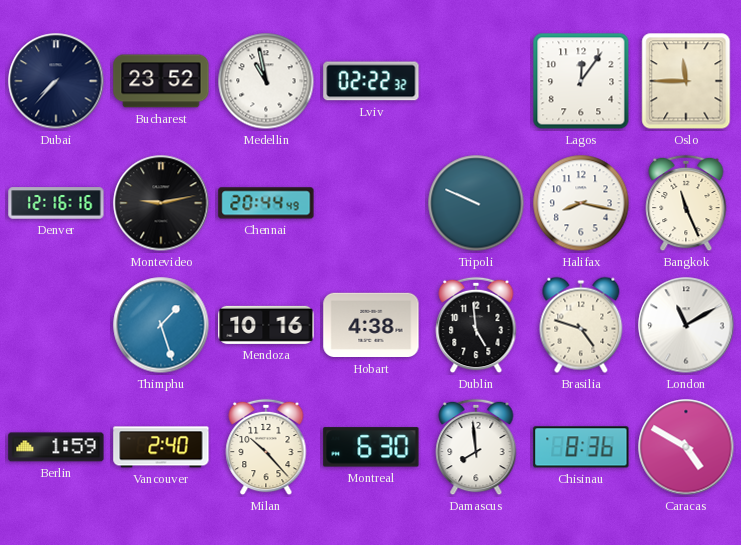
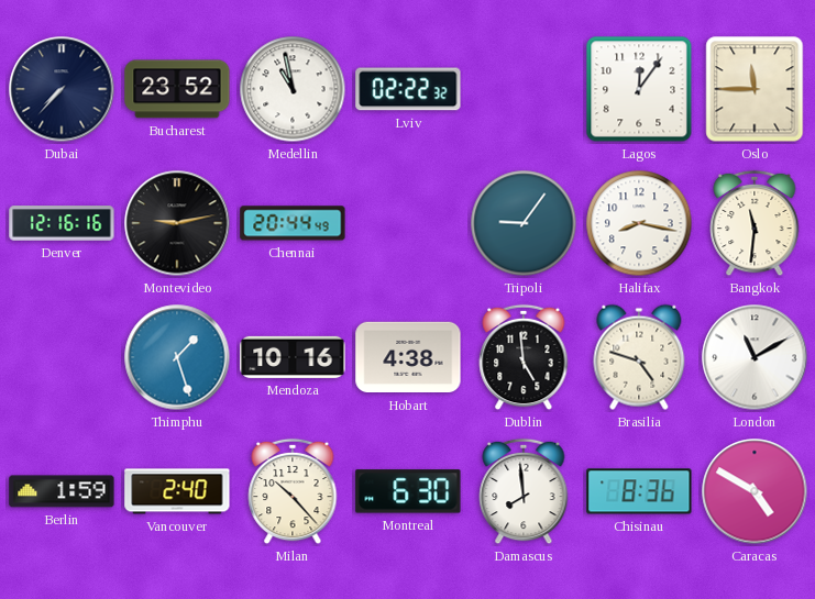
Tripoli: 9:49 -> 9:06 (524, 223)
Bangkok: 11:26 -> 11:31 (755, 223)
